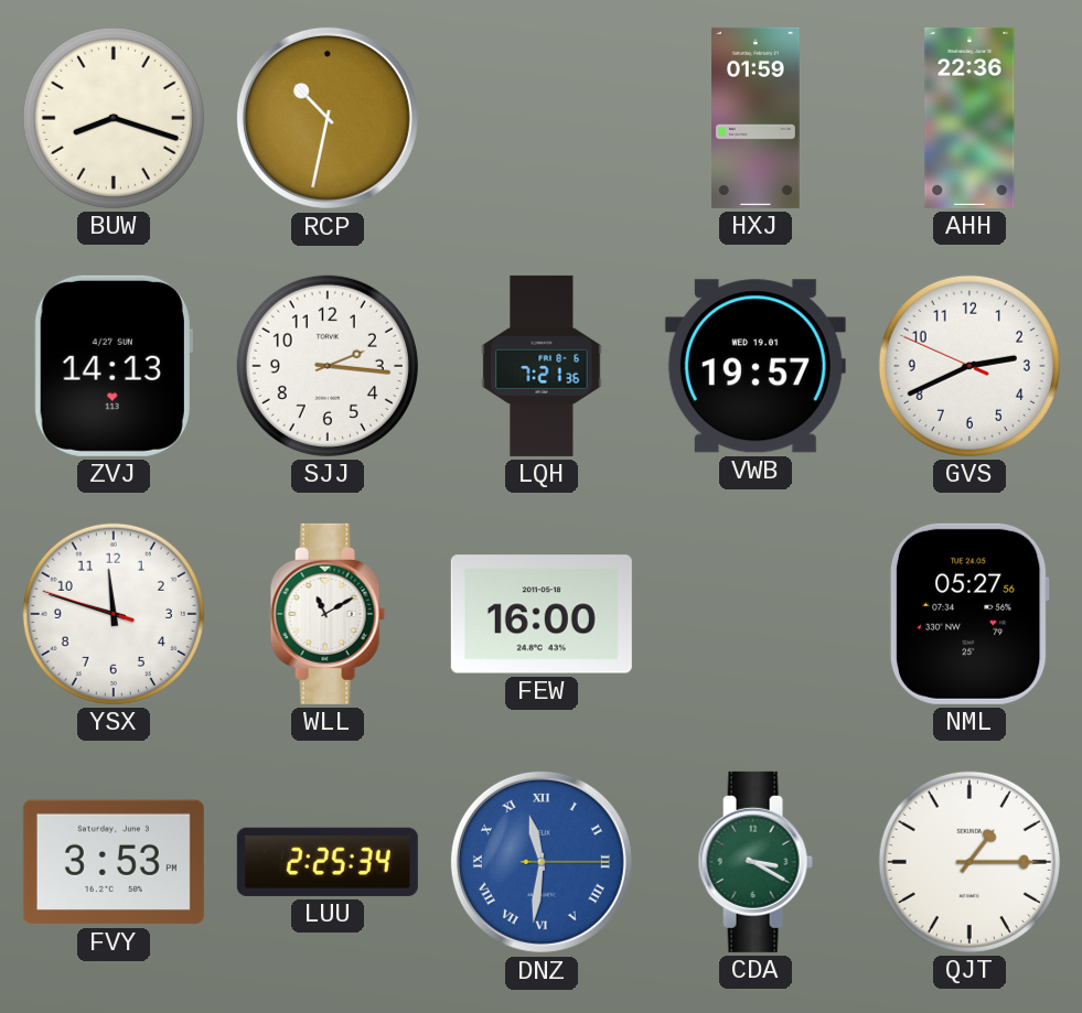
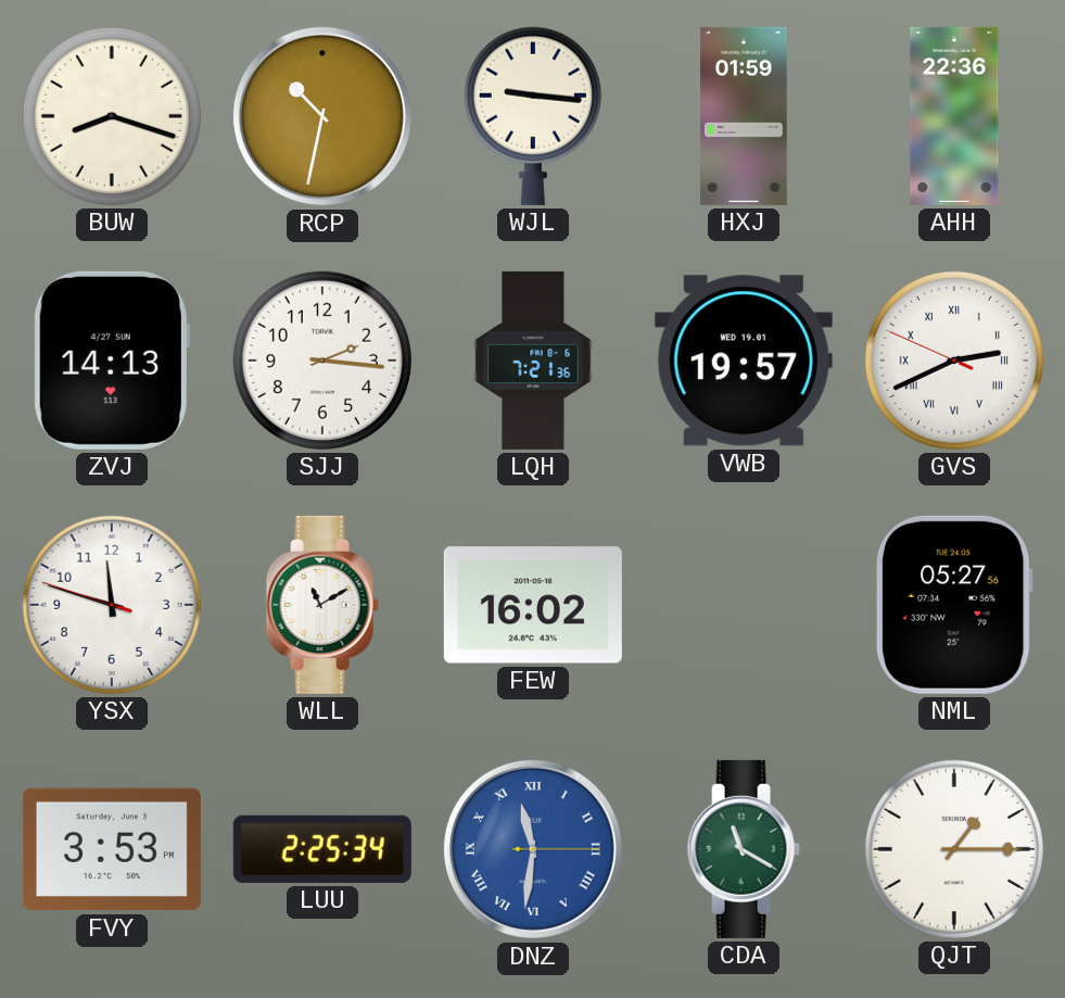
WJL: none -> 9:16 (533, 116)
GVS numerals: Arabic -> Roman (954, 361)
FEW: 16:00 -> 16:02 (533, 605)
CDA: 3:20 -> 11:20 (744, 849)
